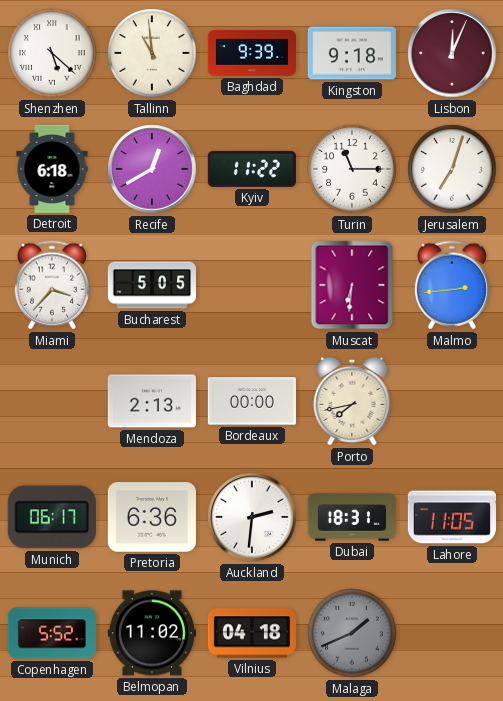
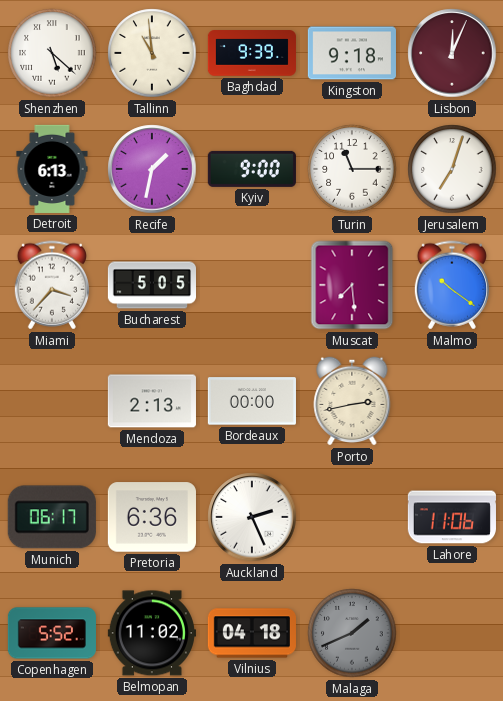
Detroit: 6:18 -> 6:13 (52, 169)
Recife: 12:40 -> 1:32 (152, 169)
Kyiv: 11:22 -> 9:00 (252, 169)
Muscat: 6:31 -> 7:29 (352, 285)
Malmo: 2:44 -> 10:21 (452, 285)
Porto: 7:43 -> 2:43 (352, 401)
Auckland: 2:31 -> 2:26 (252, 517)
Dubai: 18:31 -> none (352, 517)
Lahore: 11:05 -> 11:06 (452, 517)
